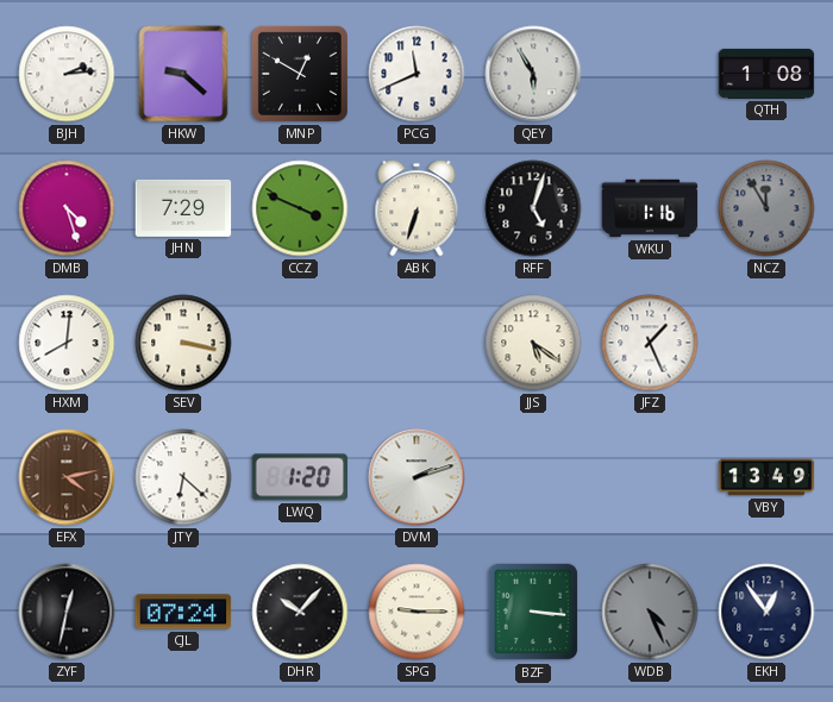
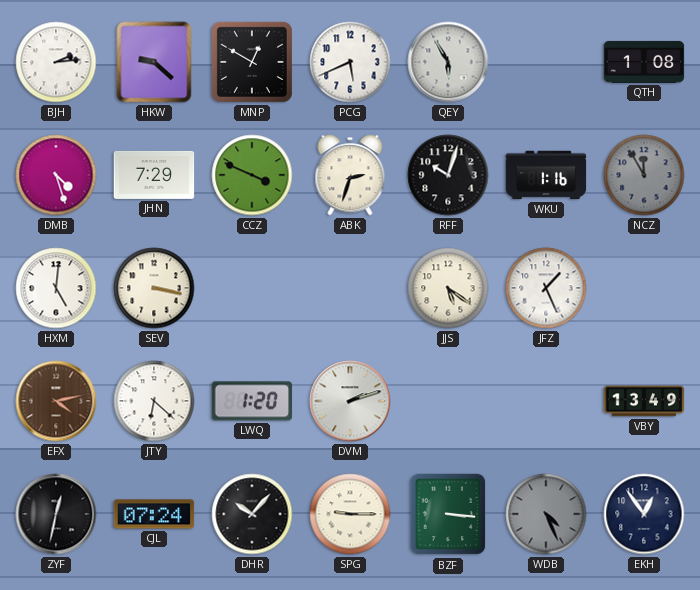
PCG: 11:41 -> 5:41 (350, 62)
ABK: 6:33 -> 2:33 (350, 175)
RFF: 5:03 -> 10:03 (448, 175)
HXM: 8:01 -> 5:01 (56, 288)
